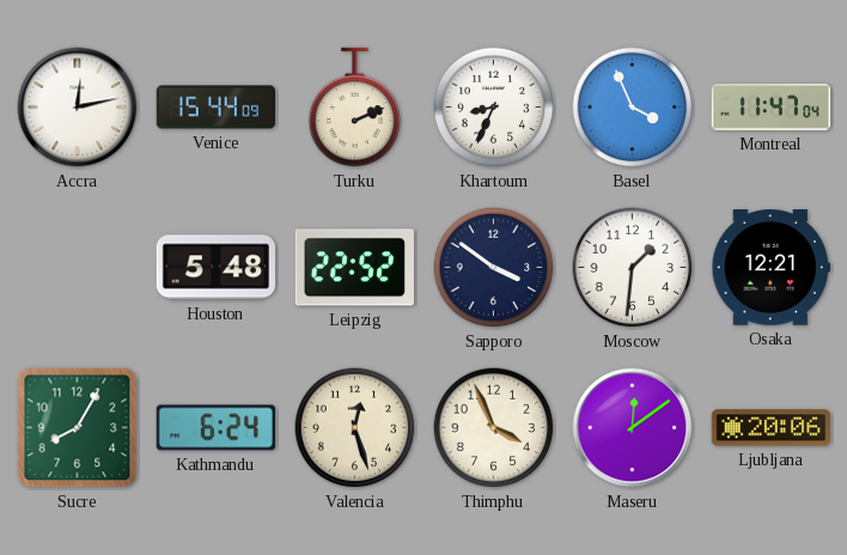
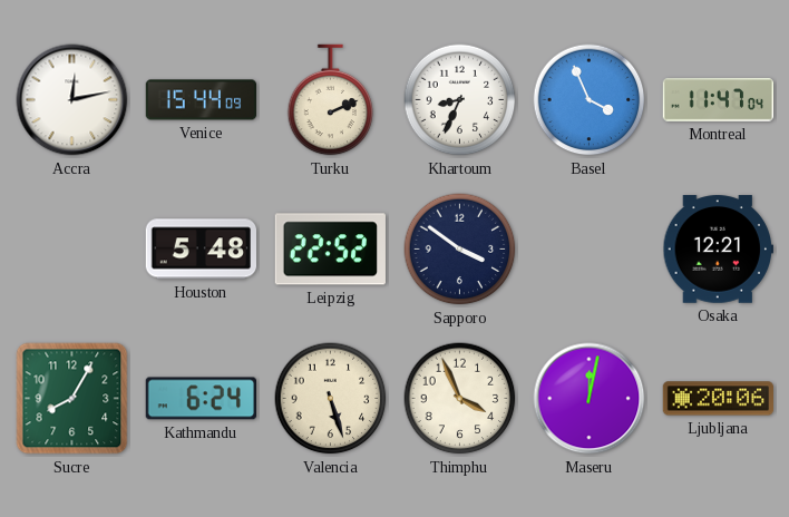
Moscow: 1:31 -> none (633, 268)
Valencia: 12:27 -> 5:27 (331, 399)
Maseru: 12:09 -> 12:02 (590, 399)
